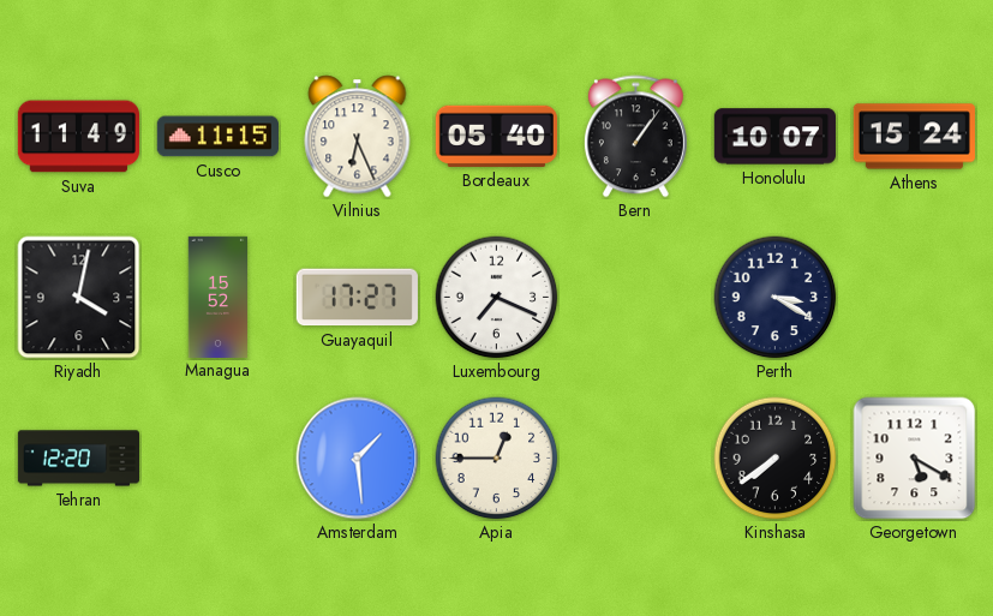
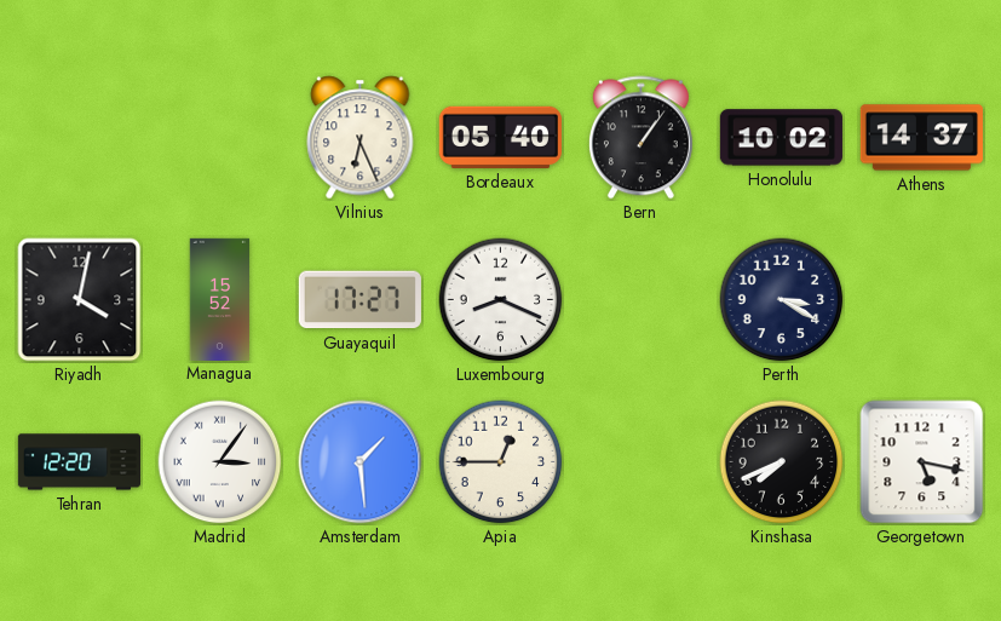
Suva: 11:49 -> none (78, 137)
Cusco: 11:15 -> none (217, 137)
Honolulu: 10:07 -> 10:02 (781, 138)
Athens: 15:24 -> 14:37 (921, 138)
Luxembourg: 7:19 -> 8:19 (501, 300)
Madrid: none -> 3:06 (220, 462)
Kinshasa: 7:39 -> 7:41 (782, 462)
Georgetown: 5:20 -> 5:17 (922, 462)
